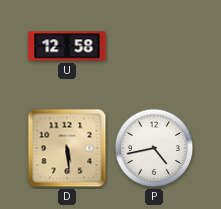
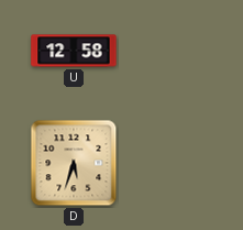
D: 5:29 -> 5:33 (74, 163)
P: 4:43 -> none (154, 148)
